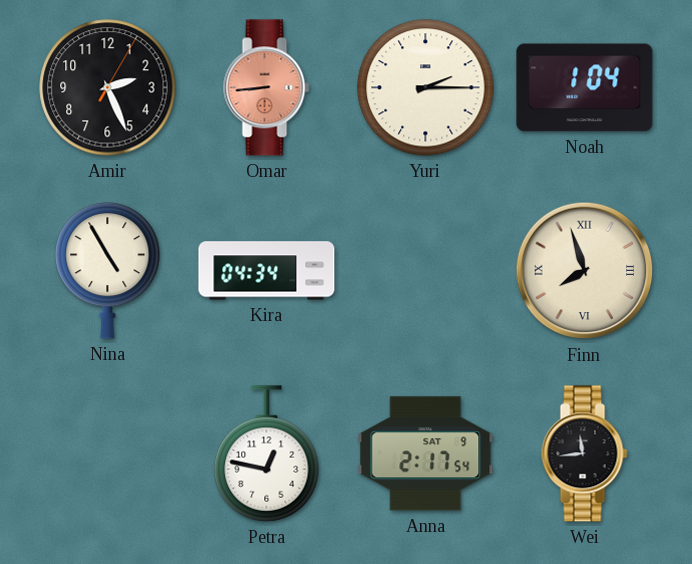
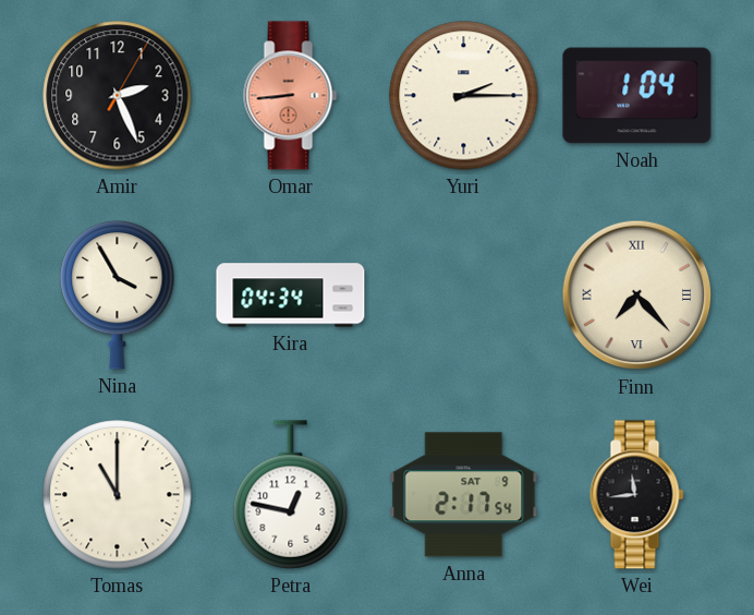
Nina: 4:55 -> 3:55 (118, 294)
Finn: 7:57 -> 7:23 (637, 296)
Tomas: none -> 11:00 (118, 495)
